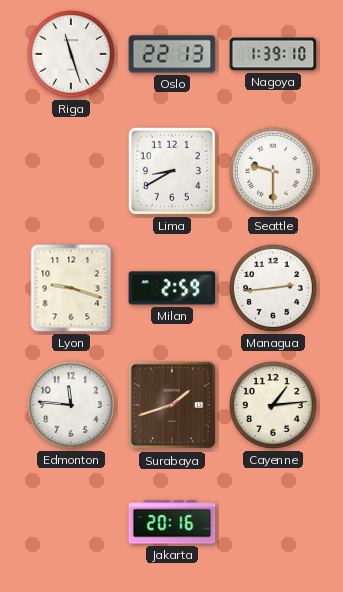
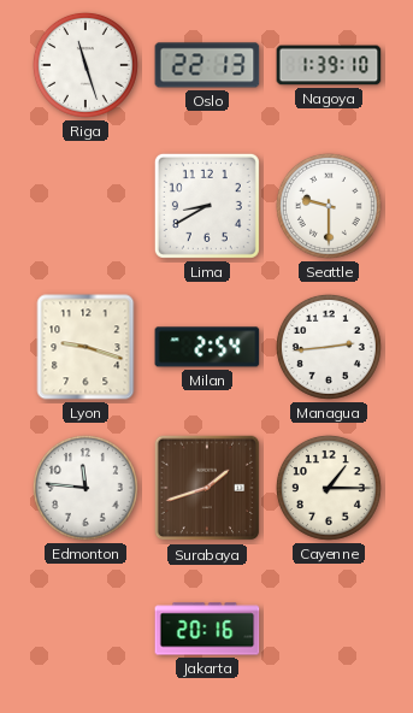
Milan: 2:59 -> 2:54 (207, 347)
Cayenne: 1:14 -> 1:15 (329, 488)
